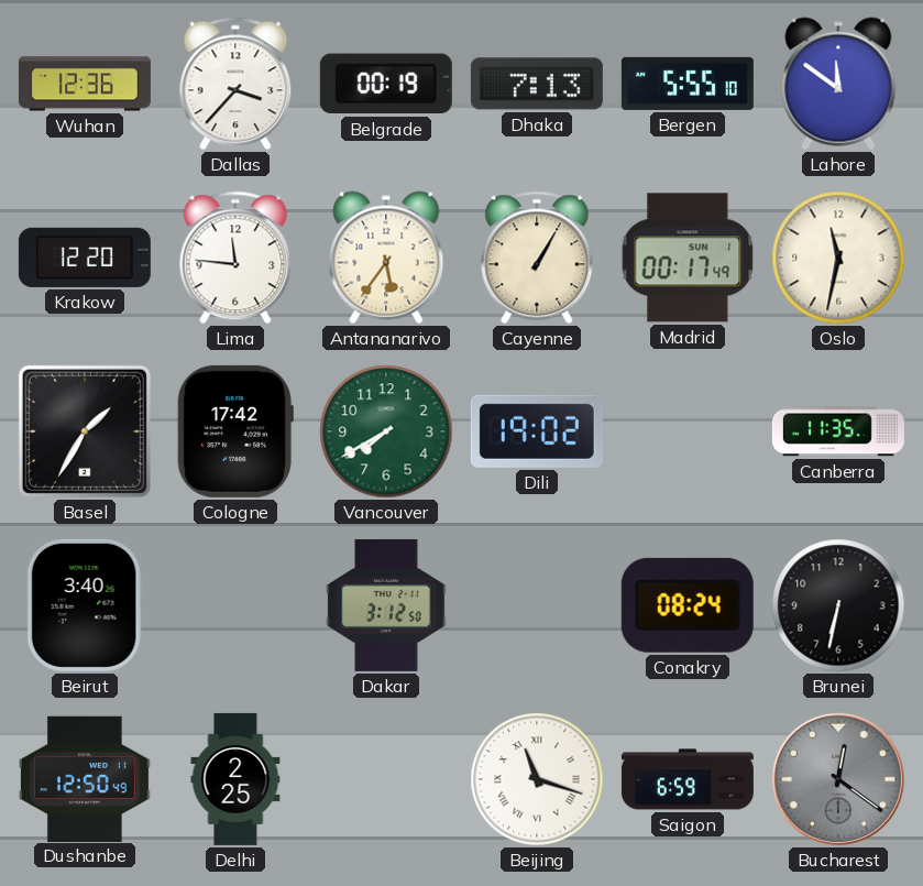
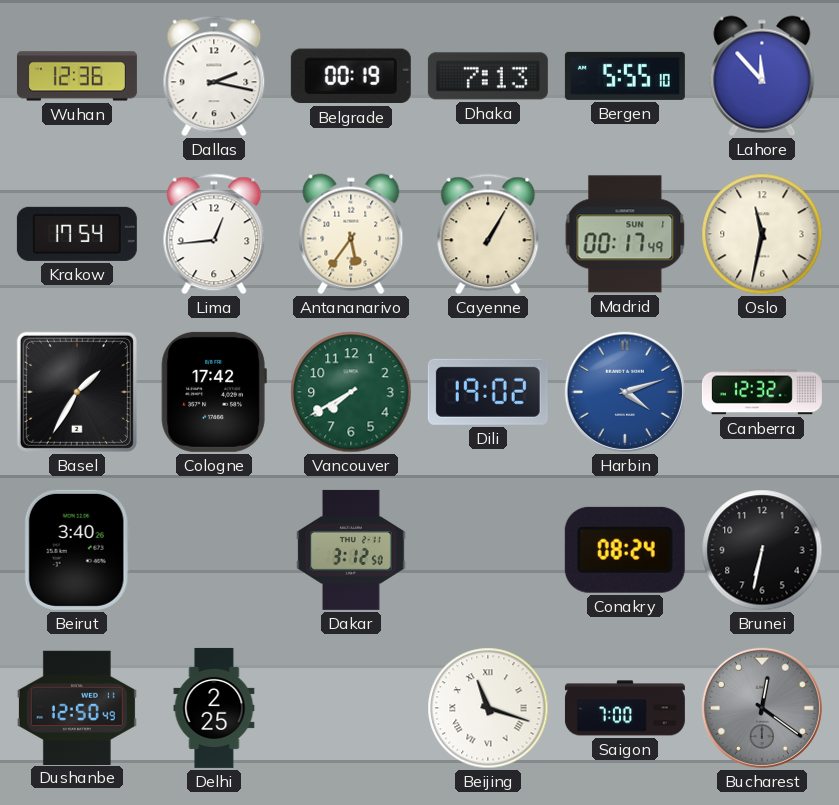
Dallas: 3:37 -> 2:17 (214, 76)
Lahore: 11:51 -> 11:53 (762, 76)
Krakow: 12:20 -> 17:54 (77, 234)
Lima: 11:46 -> 12:44 (214, 234)
Harbin: none -> 4:12 (625, 392)
Canberra: 11:35 -> 12:32 (762, 392)
Saigon: 6:59 -> 7:00 (625, 708)
